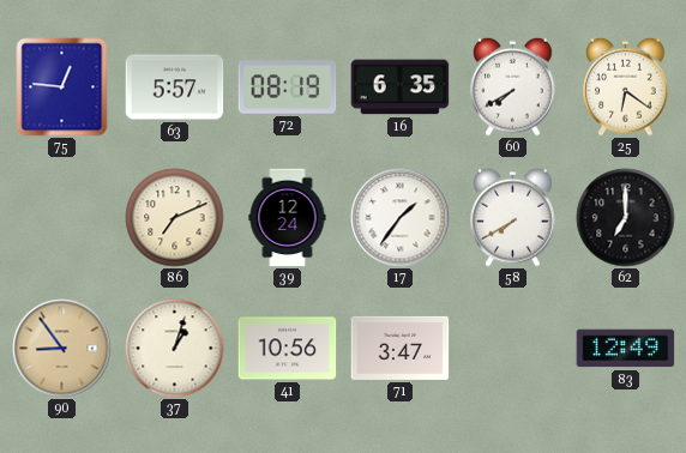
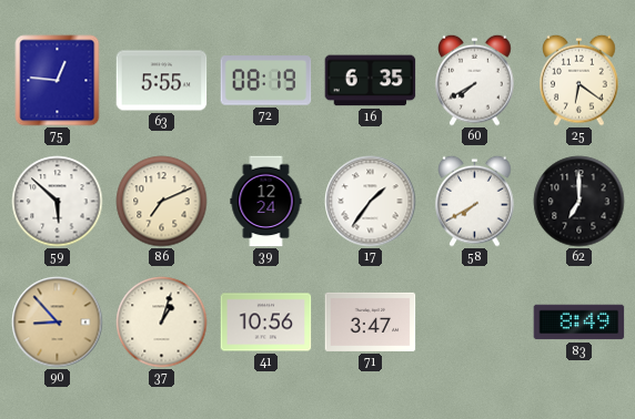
63: 5:57 -> 5:55 (162, 81)
59: none -> 5:52 (58, 202)
90: 8:54 -> 8:53 (58, 323)
83: 12:49 -> 8:49 (579, 323)
